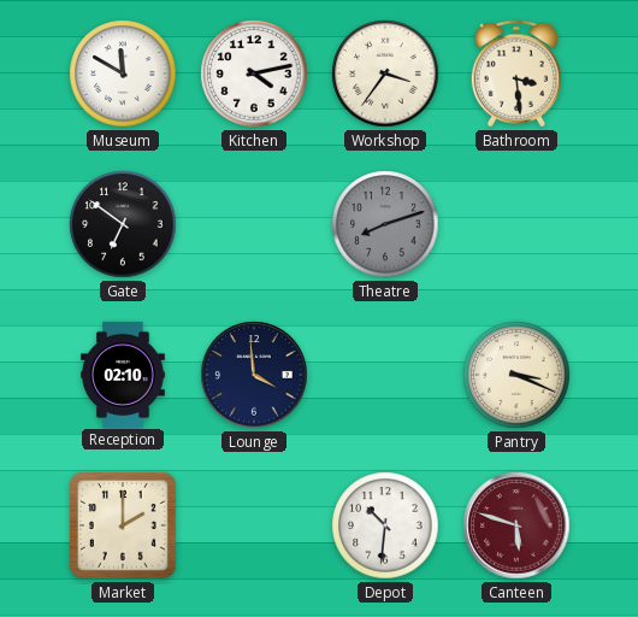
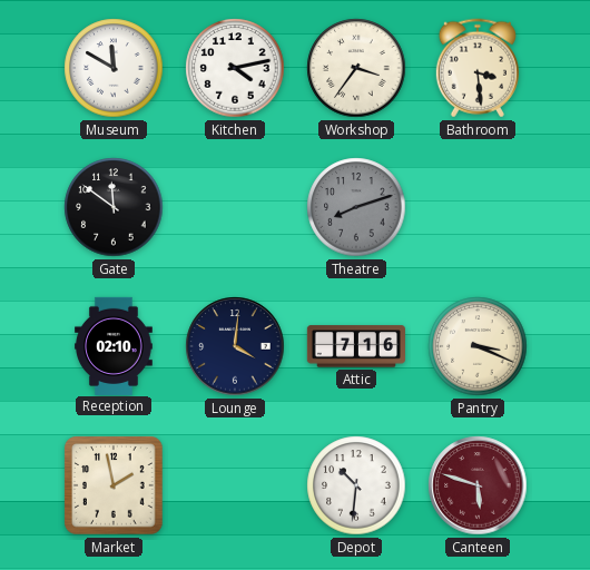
Gate: 6:51 -> 11:51 (114, 207)
Lounge: 3:59 -> 4:01 (235, 346)
Attic: none -> 7:16 (356, 346)
Market: 2:00 -> 1:58 (115, 487)
